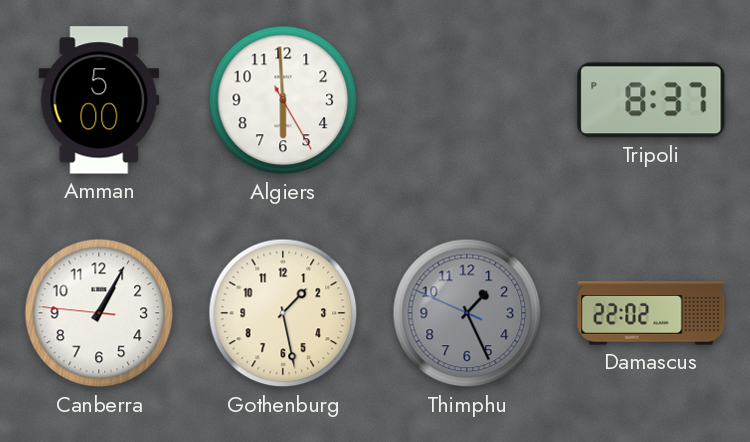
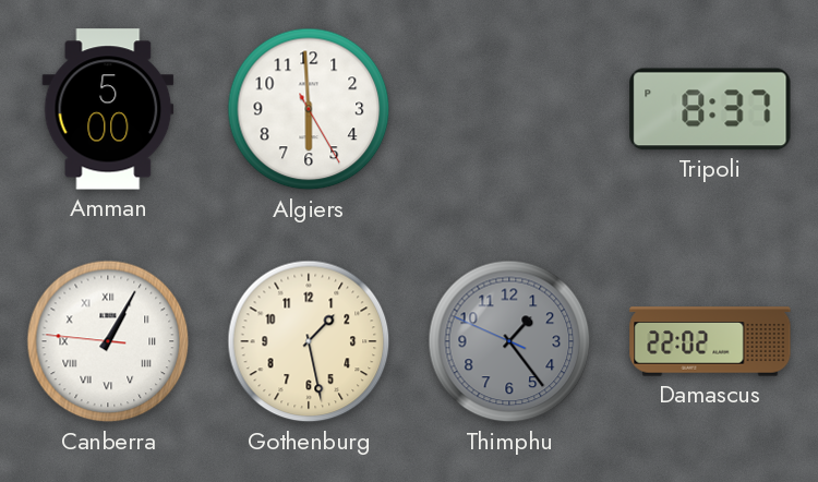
Canberra numerals: Arabic -> Roman (108, 341)
Thimphu: 1:25 -> 1:23 (509, 341)
